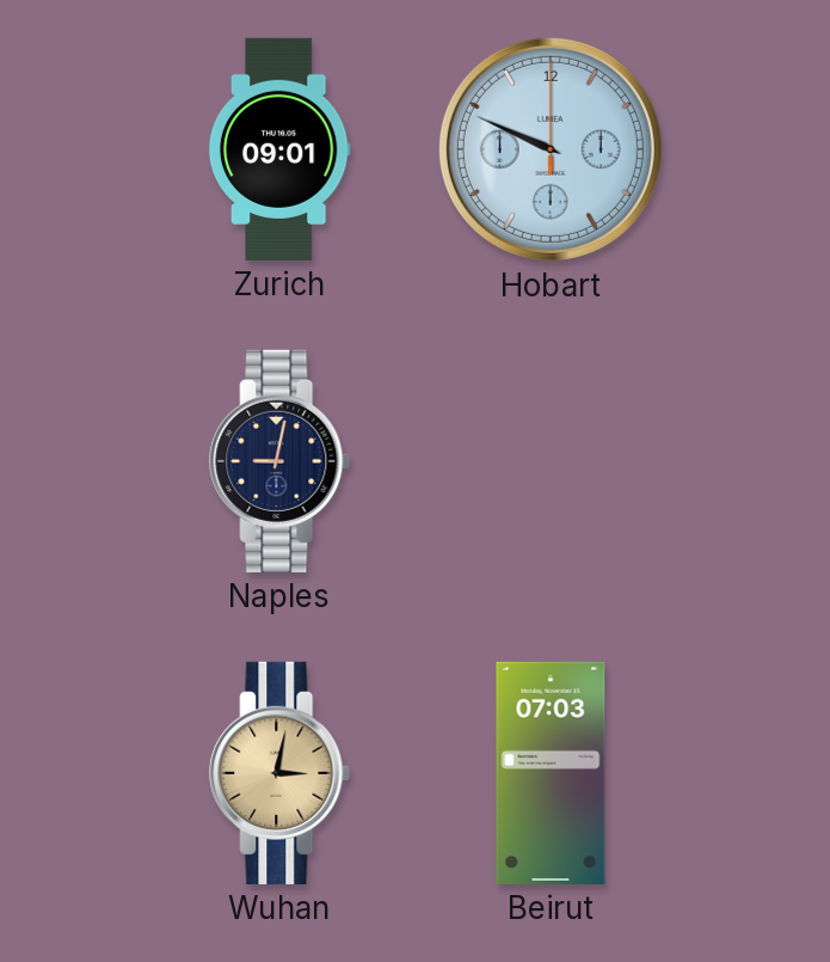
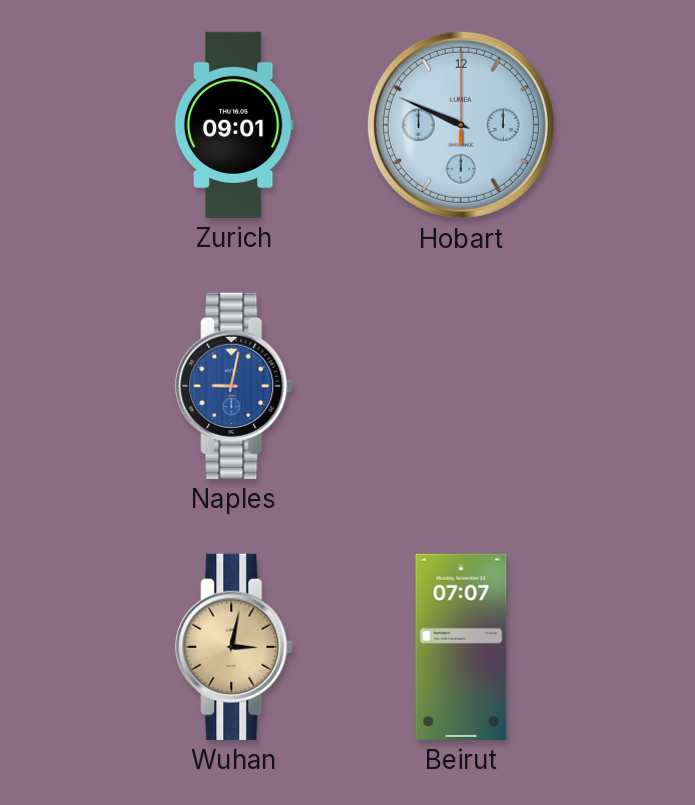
Naples dial: navy -> blue (235, 386)
Beirut: 07:03 -> 07:07 (461, 647)
